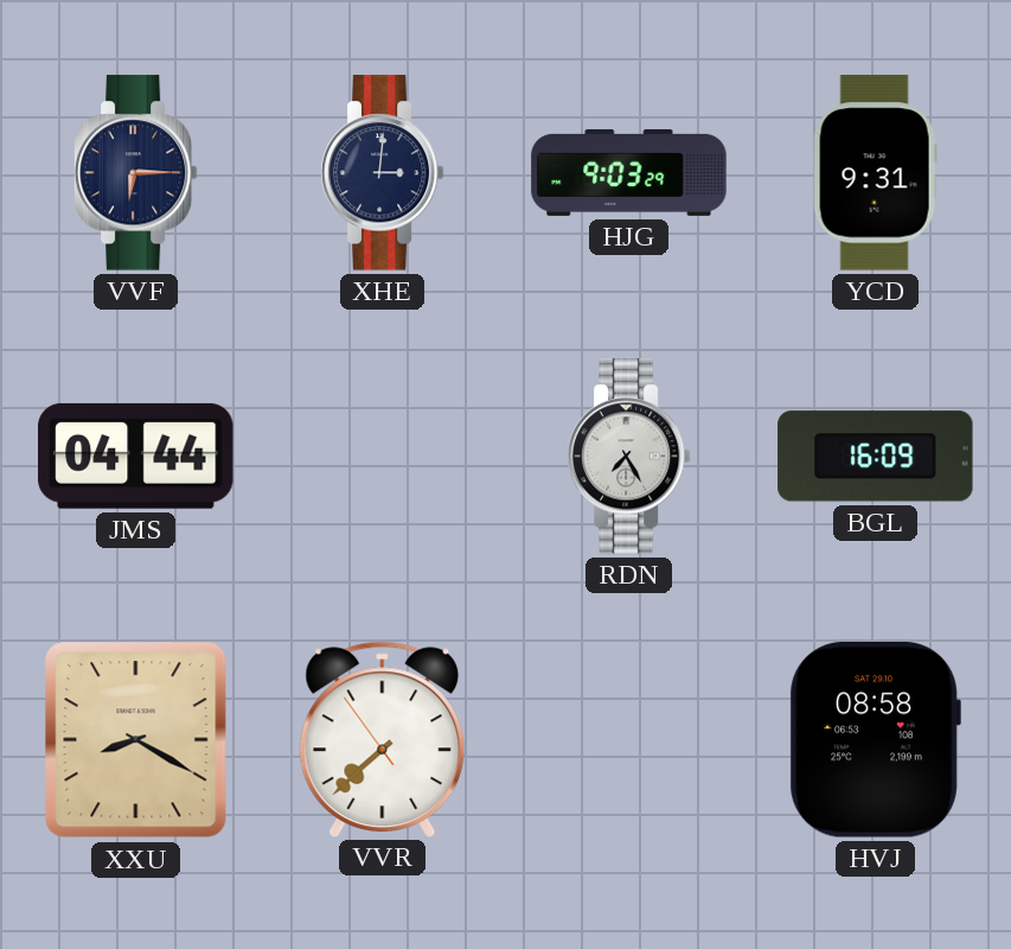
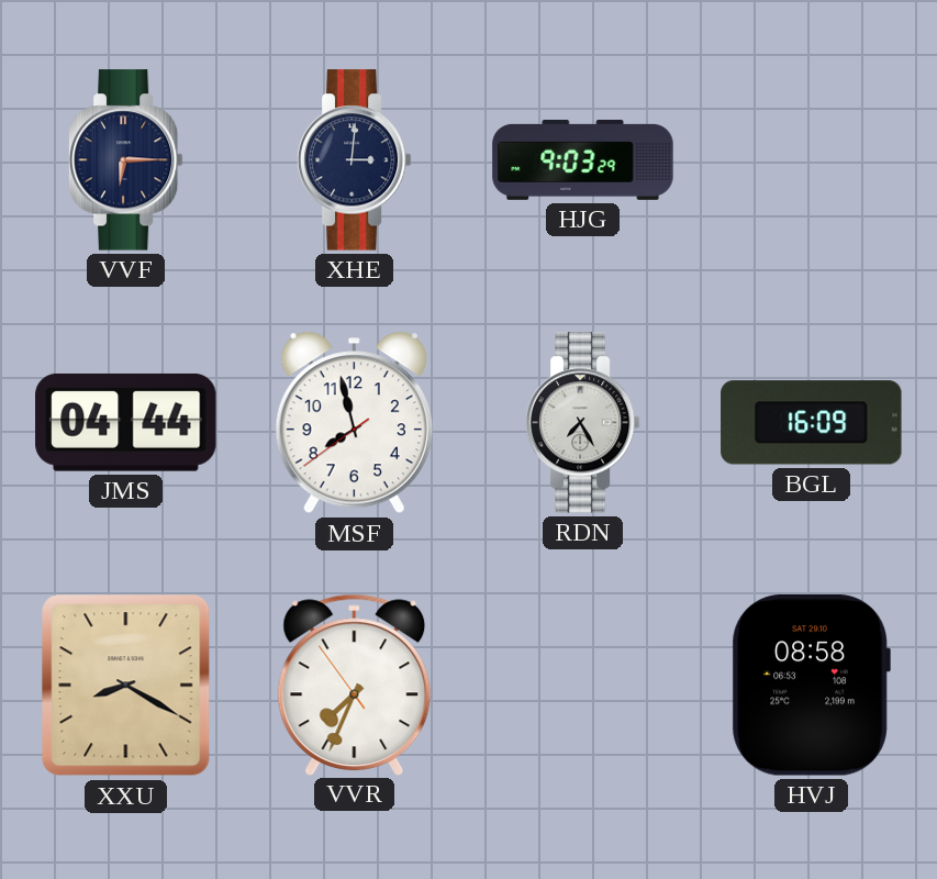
YCD: 9:31 -> none (875, 173)
MSF: none -> 7:57 (354, 423)
VVR: 7:37 -> 7:33 (355, 685)
